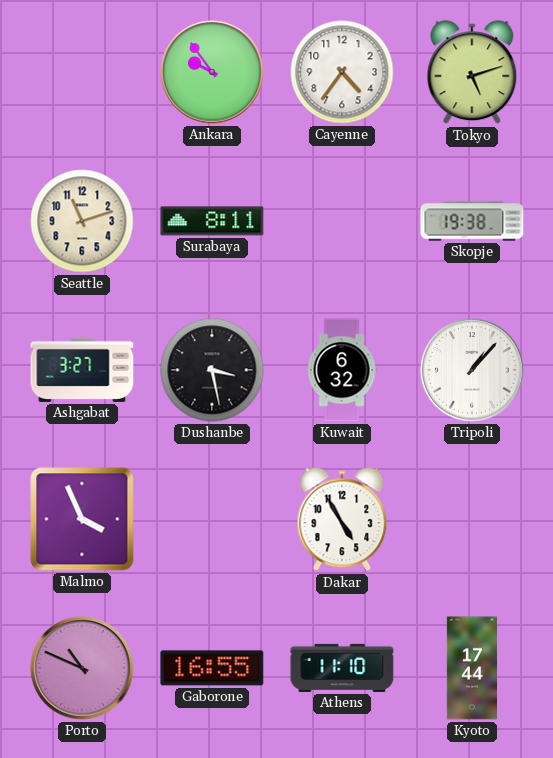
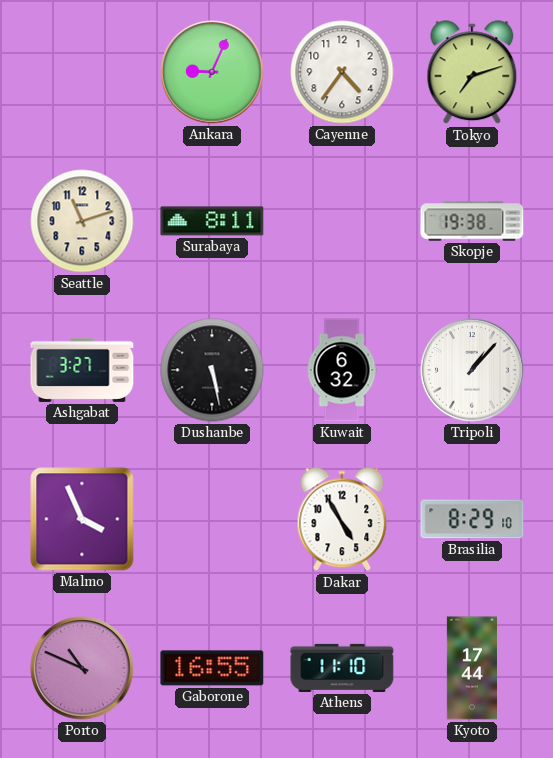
Ankara: 9:54 -> 9:04 (212, 72)
Tokyo: 5:12 -> 7:12 (472, 73)
Dushanbe: 3:28 -> 5:28 (212, 370)
Brasilia: none -> 8:29 (472, 519)
